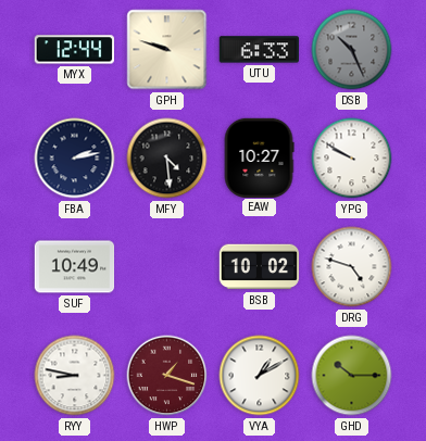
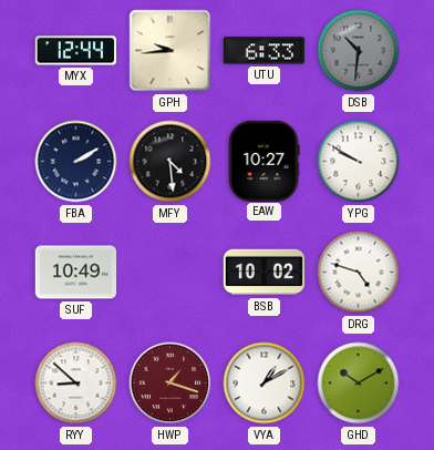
GPH: 9:48 -> 9:44 (170, 51)
DSB: 10:26 -> 10:31 (359, 51)
FBA: 2:13 -> 2:10 (76, 162)
RYY: 8:47 -> 8:52 (76, 383)
GHD: 10:15 -> 10:10 (359, 383)
